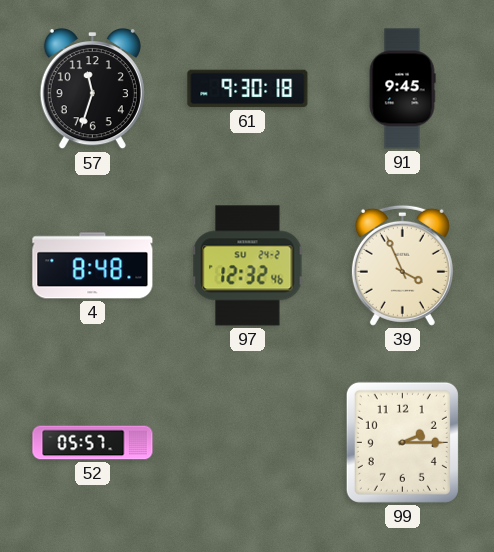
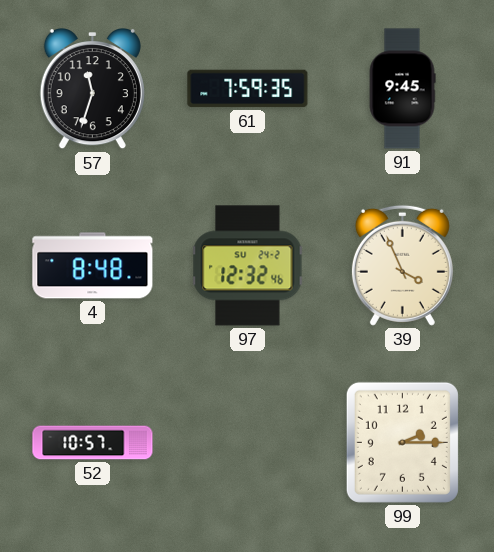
61: 9:30 -> 7:59 (248, 89)
52: 05:57 -> 10:57 (93, 443)
